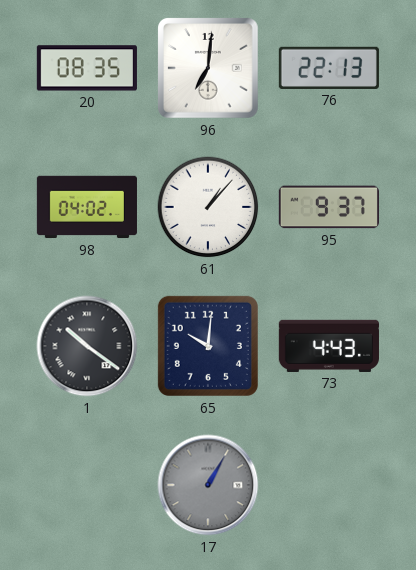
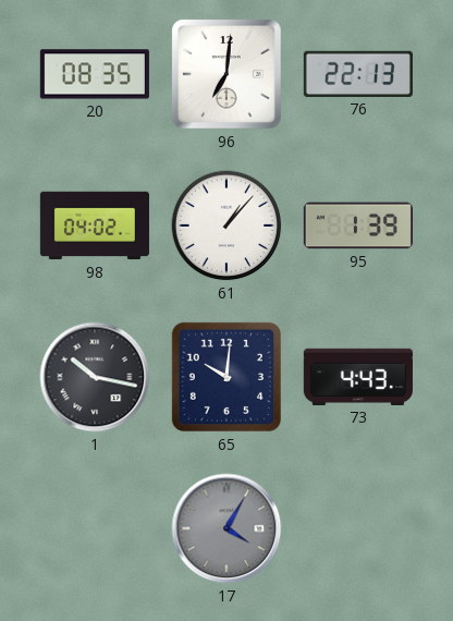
95: 9:37 -> 1:39 (358, 226)
1: 10:21 -> 10:17 (95, 377)
17: 1:05 -> 4:05 (226, 528)
